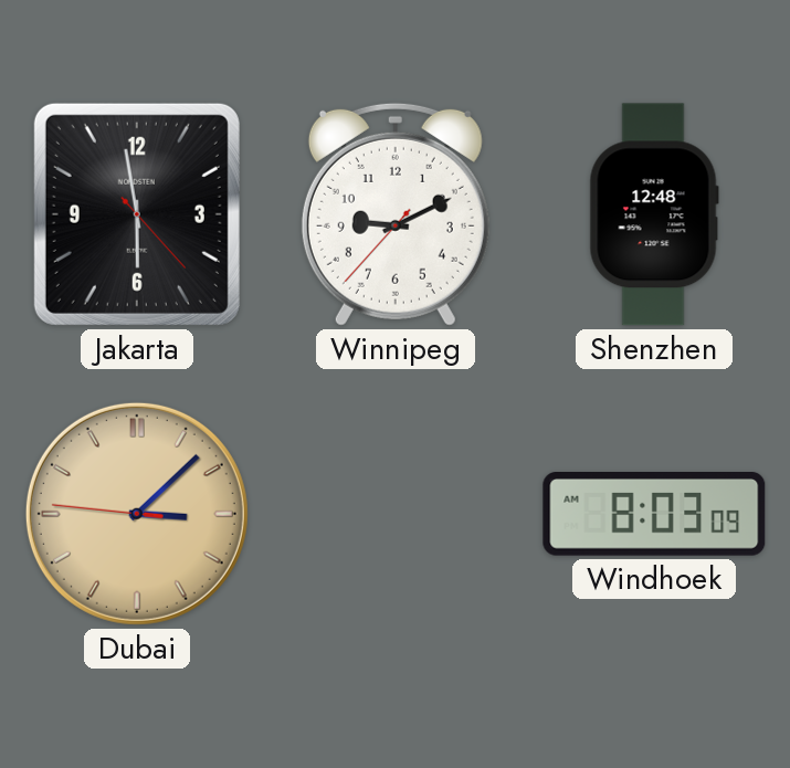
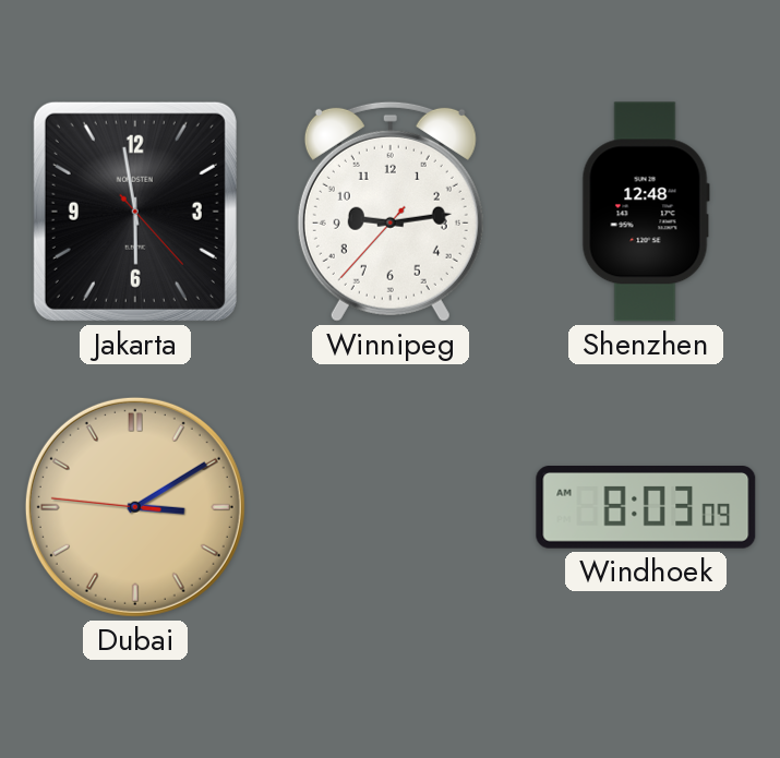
Winnipeg: 9:10 -> 9:13 (391, 212)
Dubai: 3:07 -> 3:09 (135, 507)
